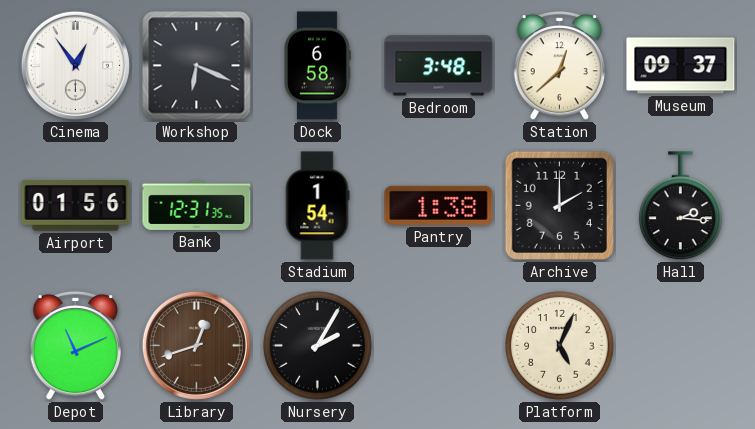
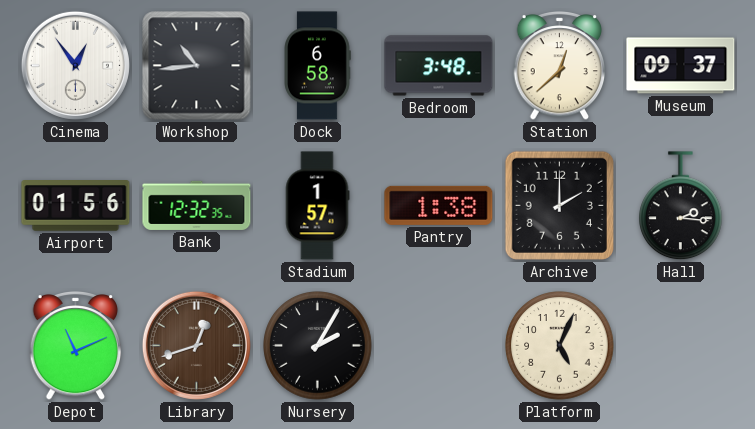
Workshop: 6:19 -> 10:44 (197, 66)
Bank: 12:31 -> 12:32 (197, 205)
Stadium: 1:54 -> 1:57 (317, 206)
